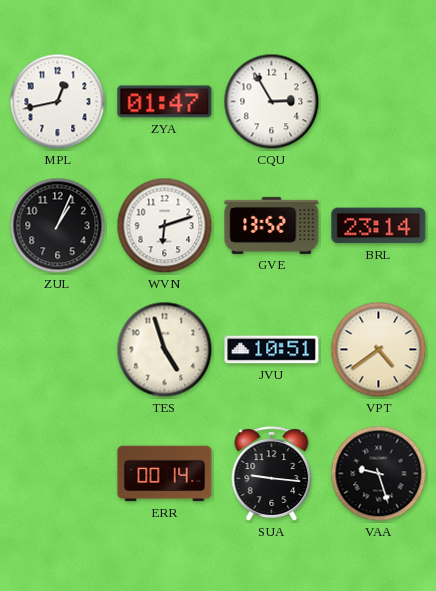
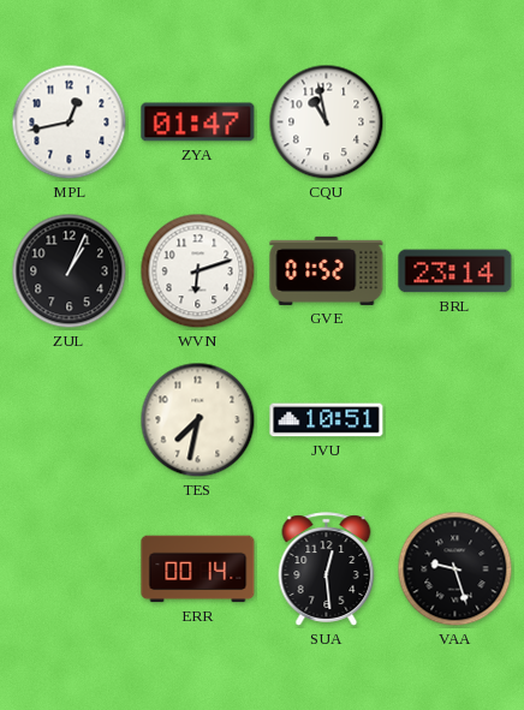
CQU: 2:55 -> 10:58 (327, 123)
GVE: 13:52 -> 01:52 (327, 270)
TES: 4:57 -> 7:32 (198, 420)
VPT: 4:39 -> none (379, 350)
SUA: 9:16 -> 12:29 (327, 569)
